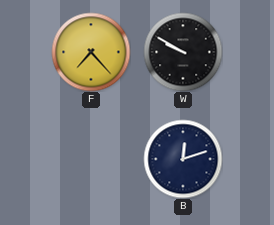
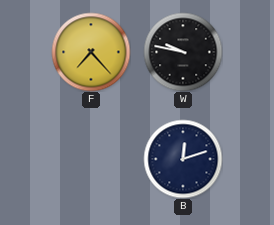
W: 9:50 -> 9:47 (183, 52)
